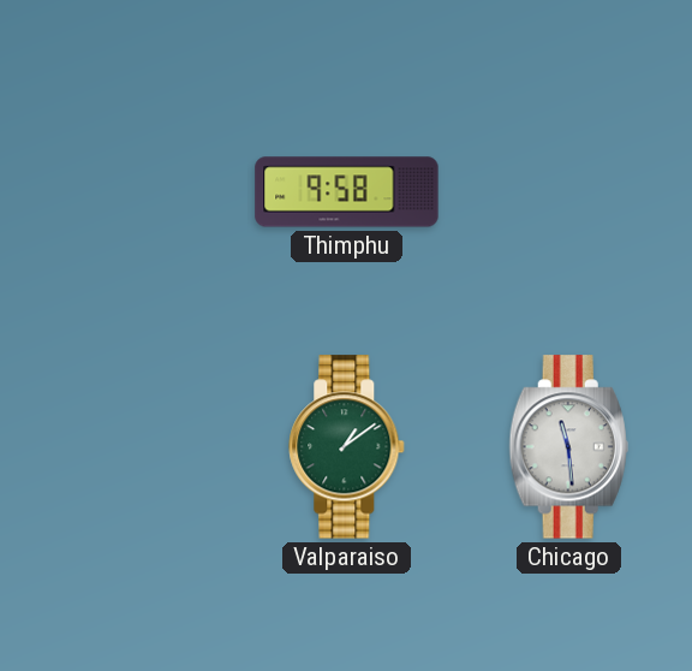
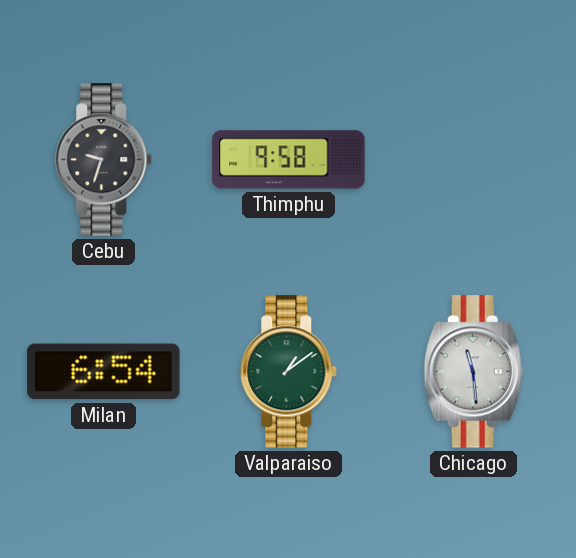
Cebu: none -> 9:33 (104, 160)
Milan: none -> 6:54 (104, 372)
